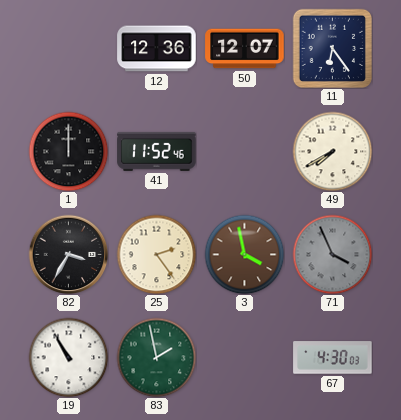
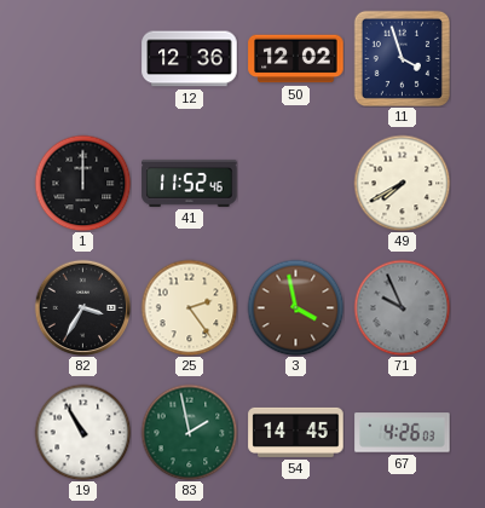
50: 12:07 -> 12:02 (296, 59)
11: 6:24 -> 3:57 (402, 58)
71: 3:56 -> 9:56 (402, 307)
54: none -> 14:45 (296, 432)
67: 4:30 -> 4:26 (403, 433)
